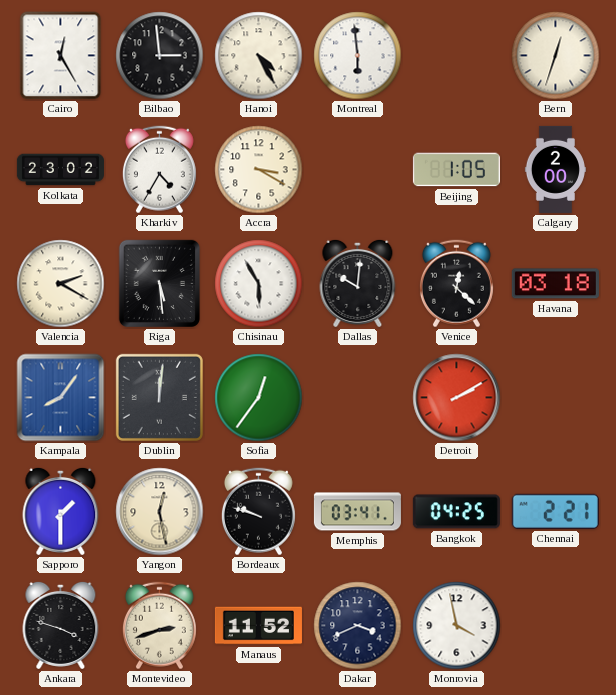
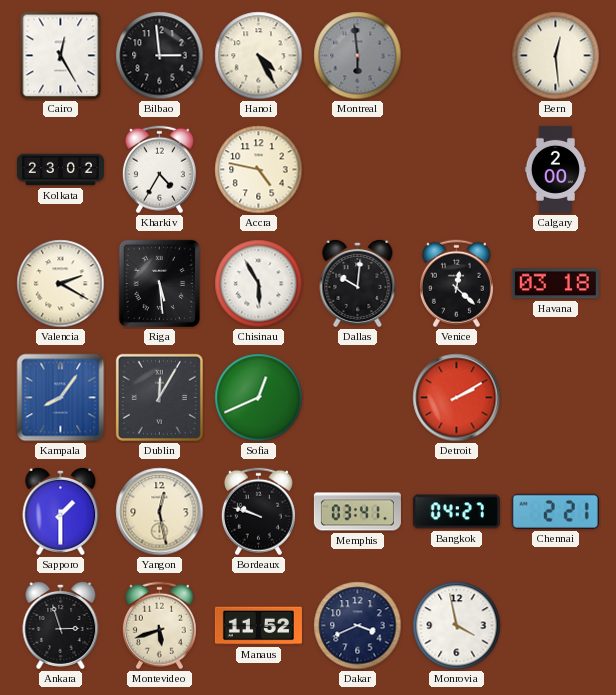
Montreal dial: white -> grey (358, 56)
Bern: 12:33 -> 12:29 (556, 56)
Accra: 3:20 -> 4:47 (259, 170)
Beijing: 1:05 -> none (456, 170)
Dublin: 12:01 -> 12:05 (159, 397)
Sofia: 12:36 -> 12:41 (259, 398)
Bangkok: 04:25 -> 04:27 (456, 512)
Ankara: 3:48 -> 2:57 (61, 625)
Montevideo: 2:42 -> 5:42 (159, 626)
